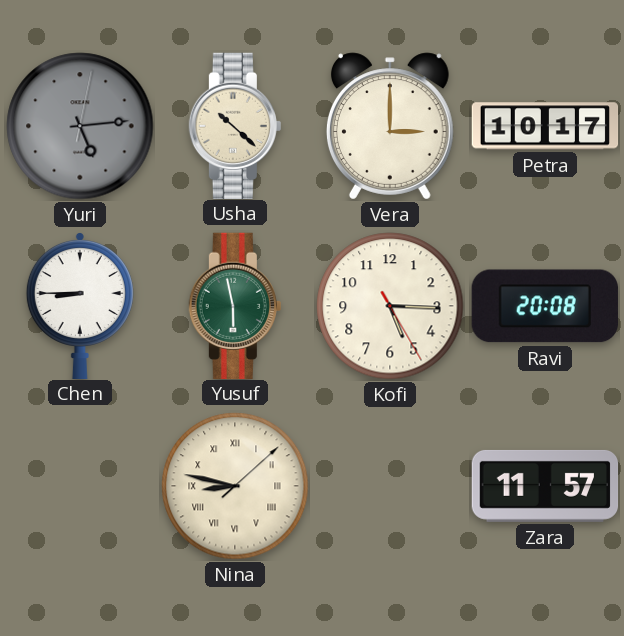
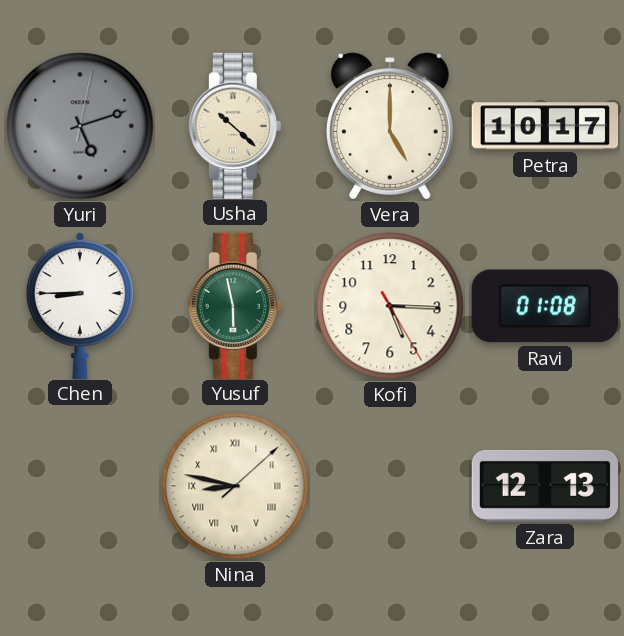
Yuri: 5:14 -> 5:12 (80, 126)
Vera: 3:00 -> 5:00 (390, 126)
Ravi: 20:08 -> 01:08 (545, 306)
Zara: 11:57 -> 12:13 (545, 486)
